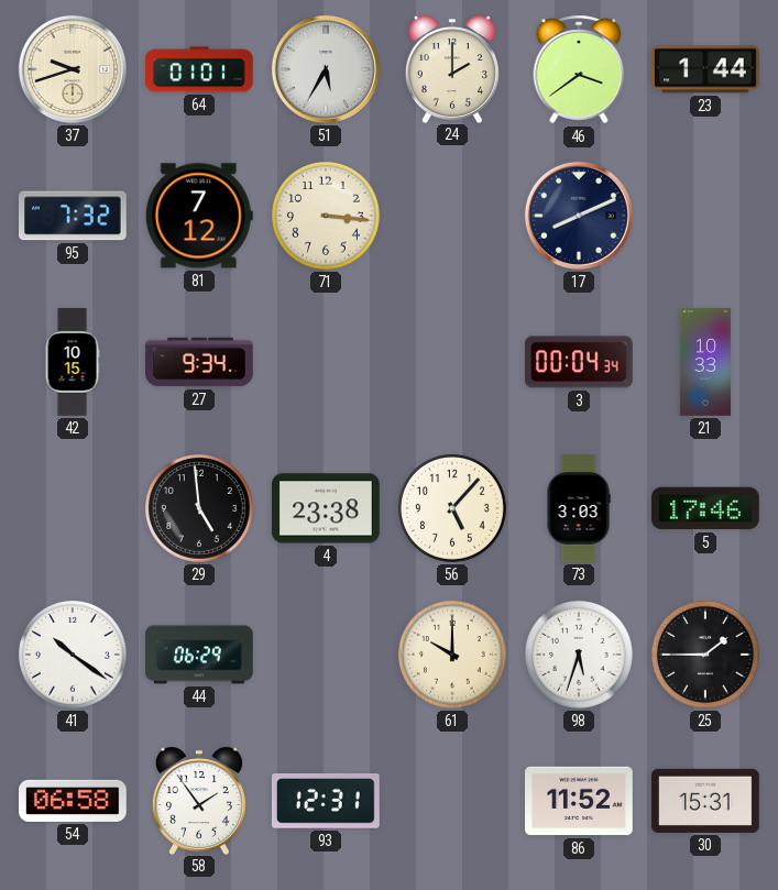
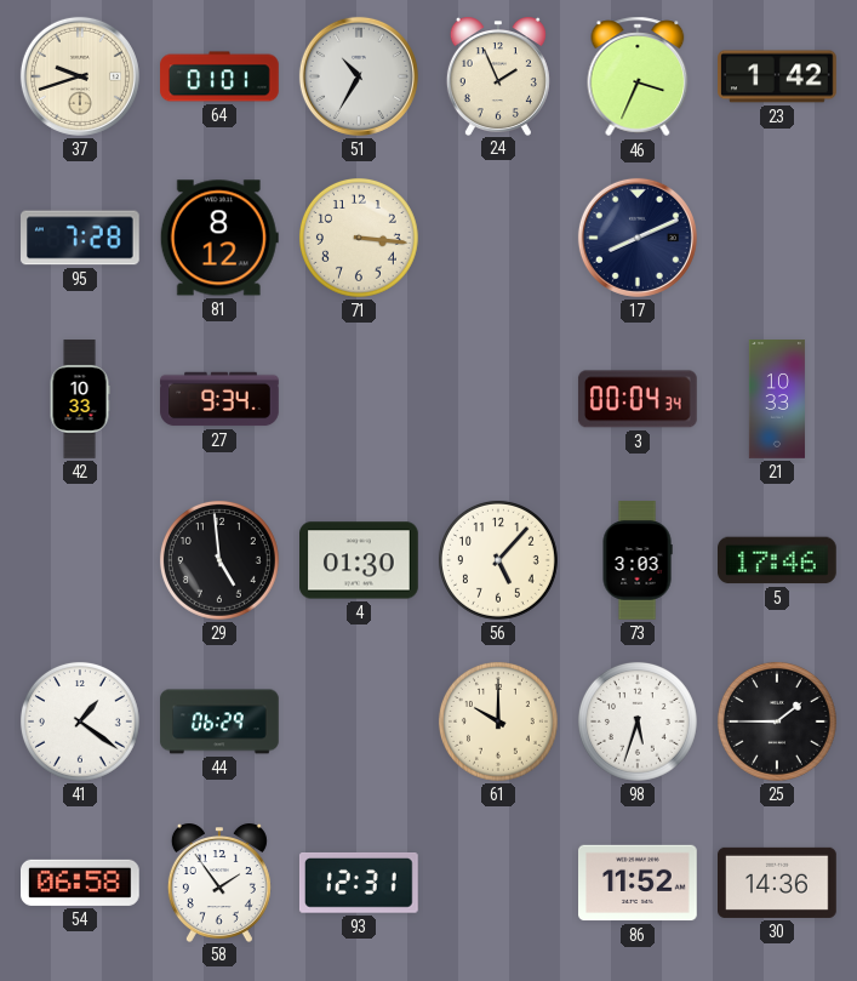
51: 5:35 -> 10:35 (359, 76)
24: 2:00 -> 1:56 (498, 76)
46: 3:39 -> 3:34 (638, 76)
23: 1:44 -> 1:42 (777, 76)
95: 7:32 -> 7:28 (81, 238)
81: 7:12 -> 8:12 (219, 238)
42: 10:15 -> 10:33 (80, 399)
4: 23:38 -> 01:30 (360, 560)
41: 10:21 -> 1:21 (80, 722)
30: 15:31 -> 14:36 (778, 883)
